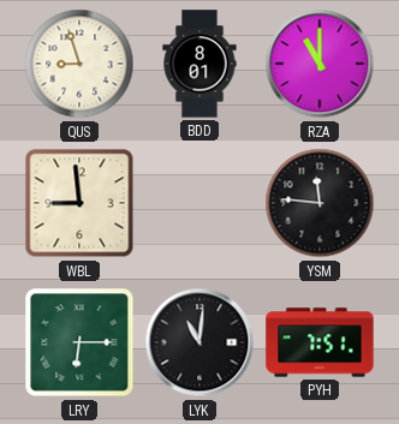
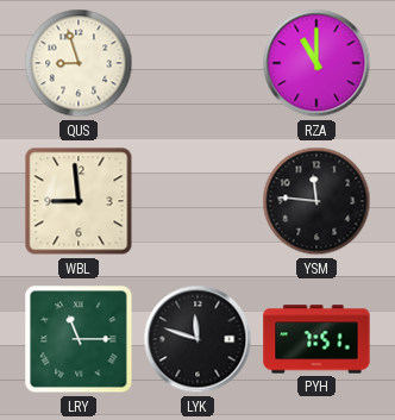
BDD: 8:01 -> none (199, 64)
LRY: 6:15 -> 11:15 (79, 339)
LYK: 11:01 -> 11:48 (197, 339)
